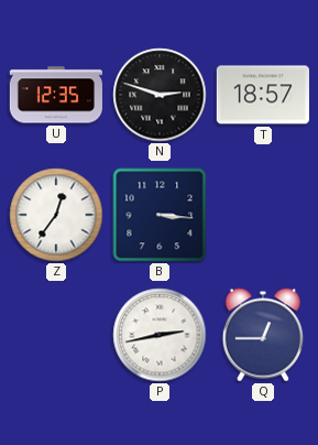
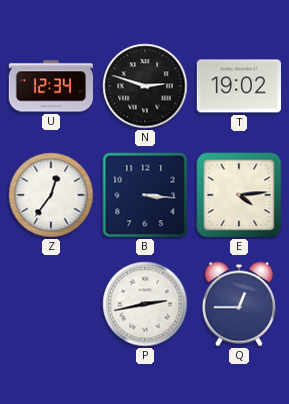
U: 12:35 -> 12:34 (51, 86)
T: 18:57 -> 19:02 (238, 86)
E: none -> 4:14 (239, 195)
